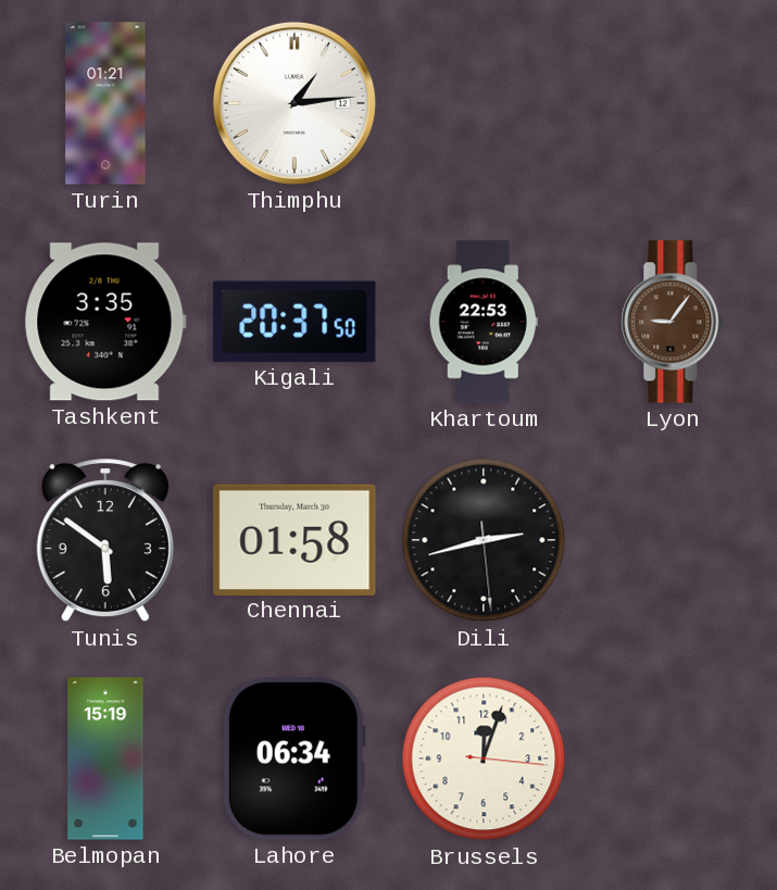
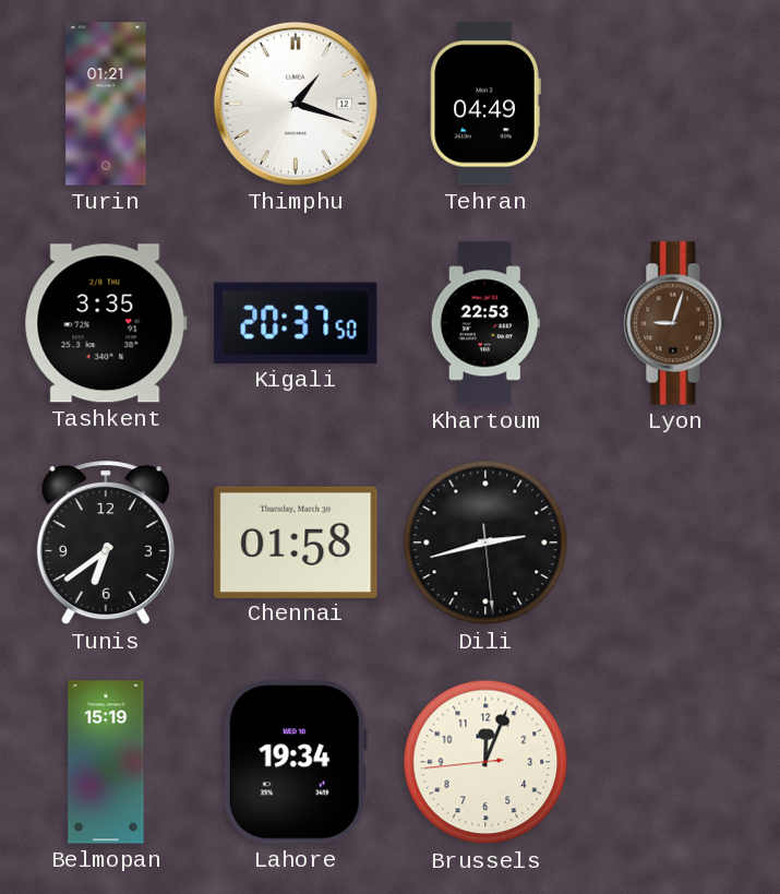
Thimphu: 1:14 -> 1:18 (296, 104)
Tehran: none -> 04:49 (485, 104)
Lyon: 9:06 -> 9:03 (675, 323)
Tunis: 5:51 -> 6:39 (106, 544)
Lahore: 06:34 -> 19:34 (296, 762)
Brussels: 12:03:16 -> 12:03:44 (485, 762)
